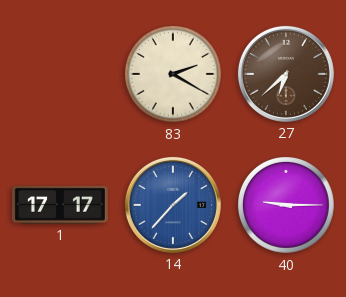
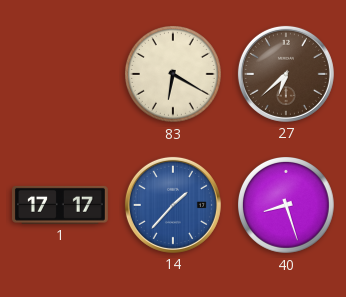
83: 2:20 -> 6:20 (174, 75)
40: 9:15 -> 8:27 (287, 206)
